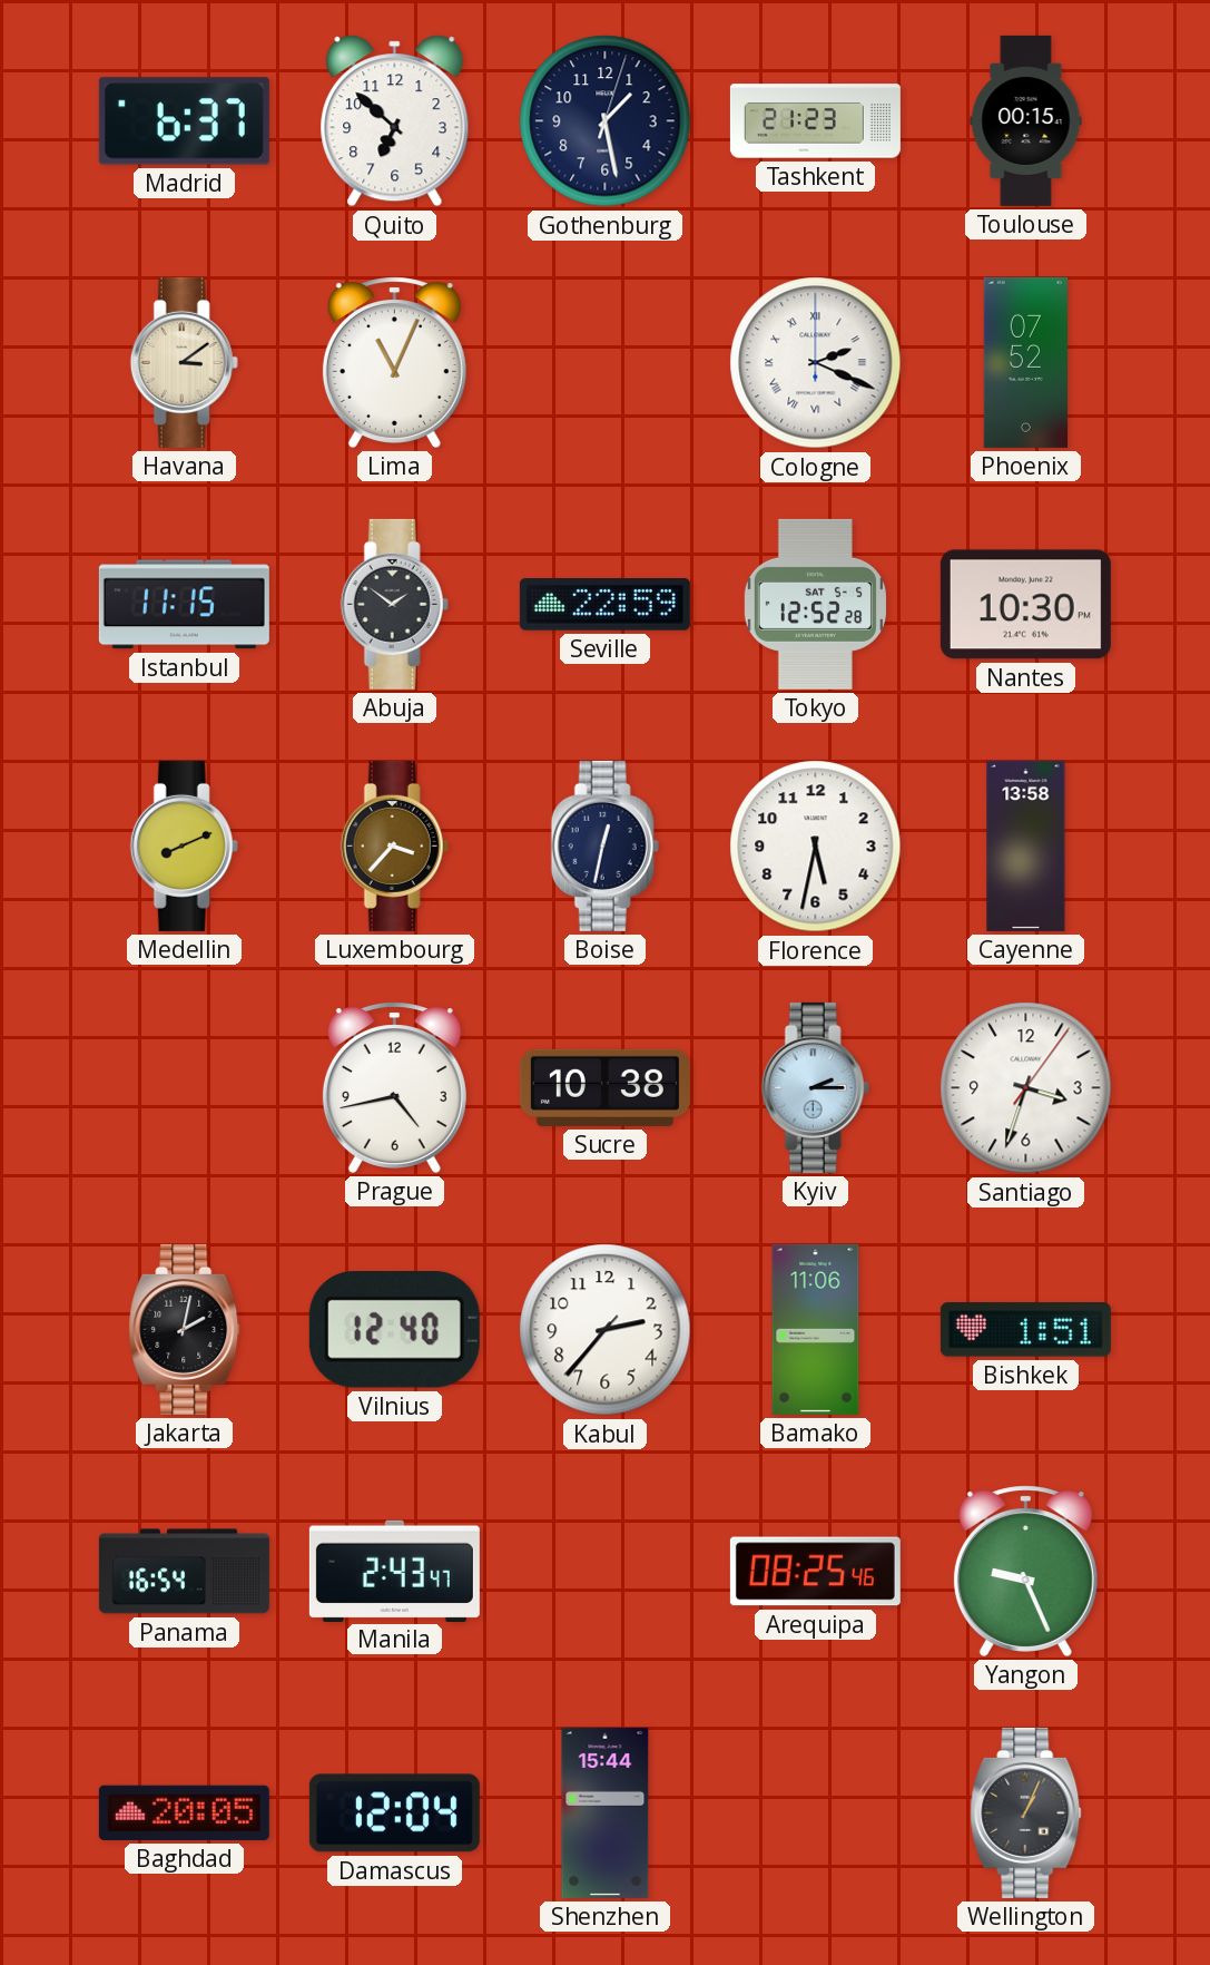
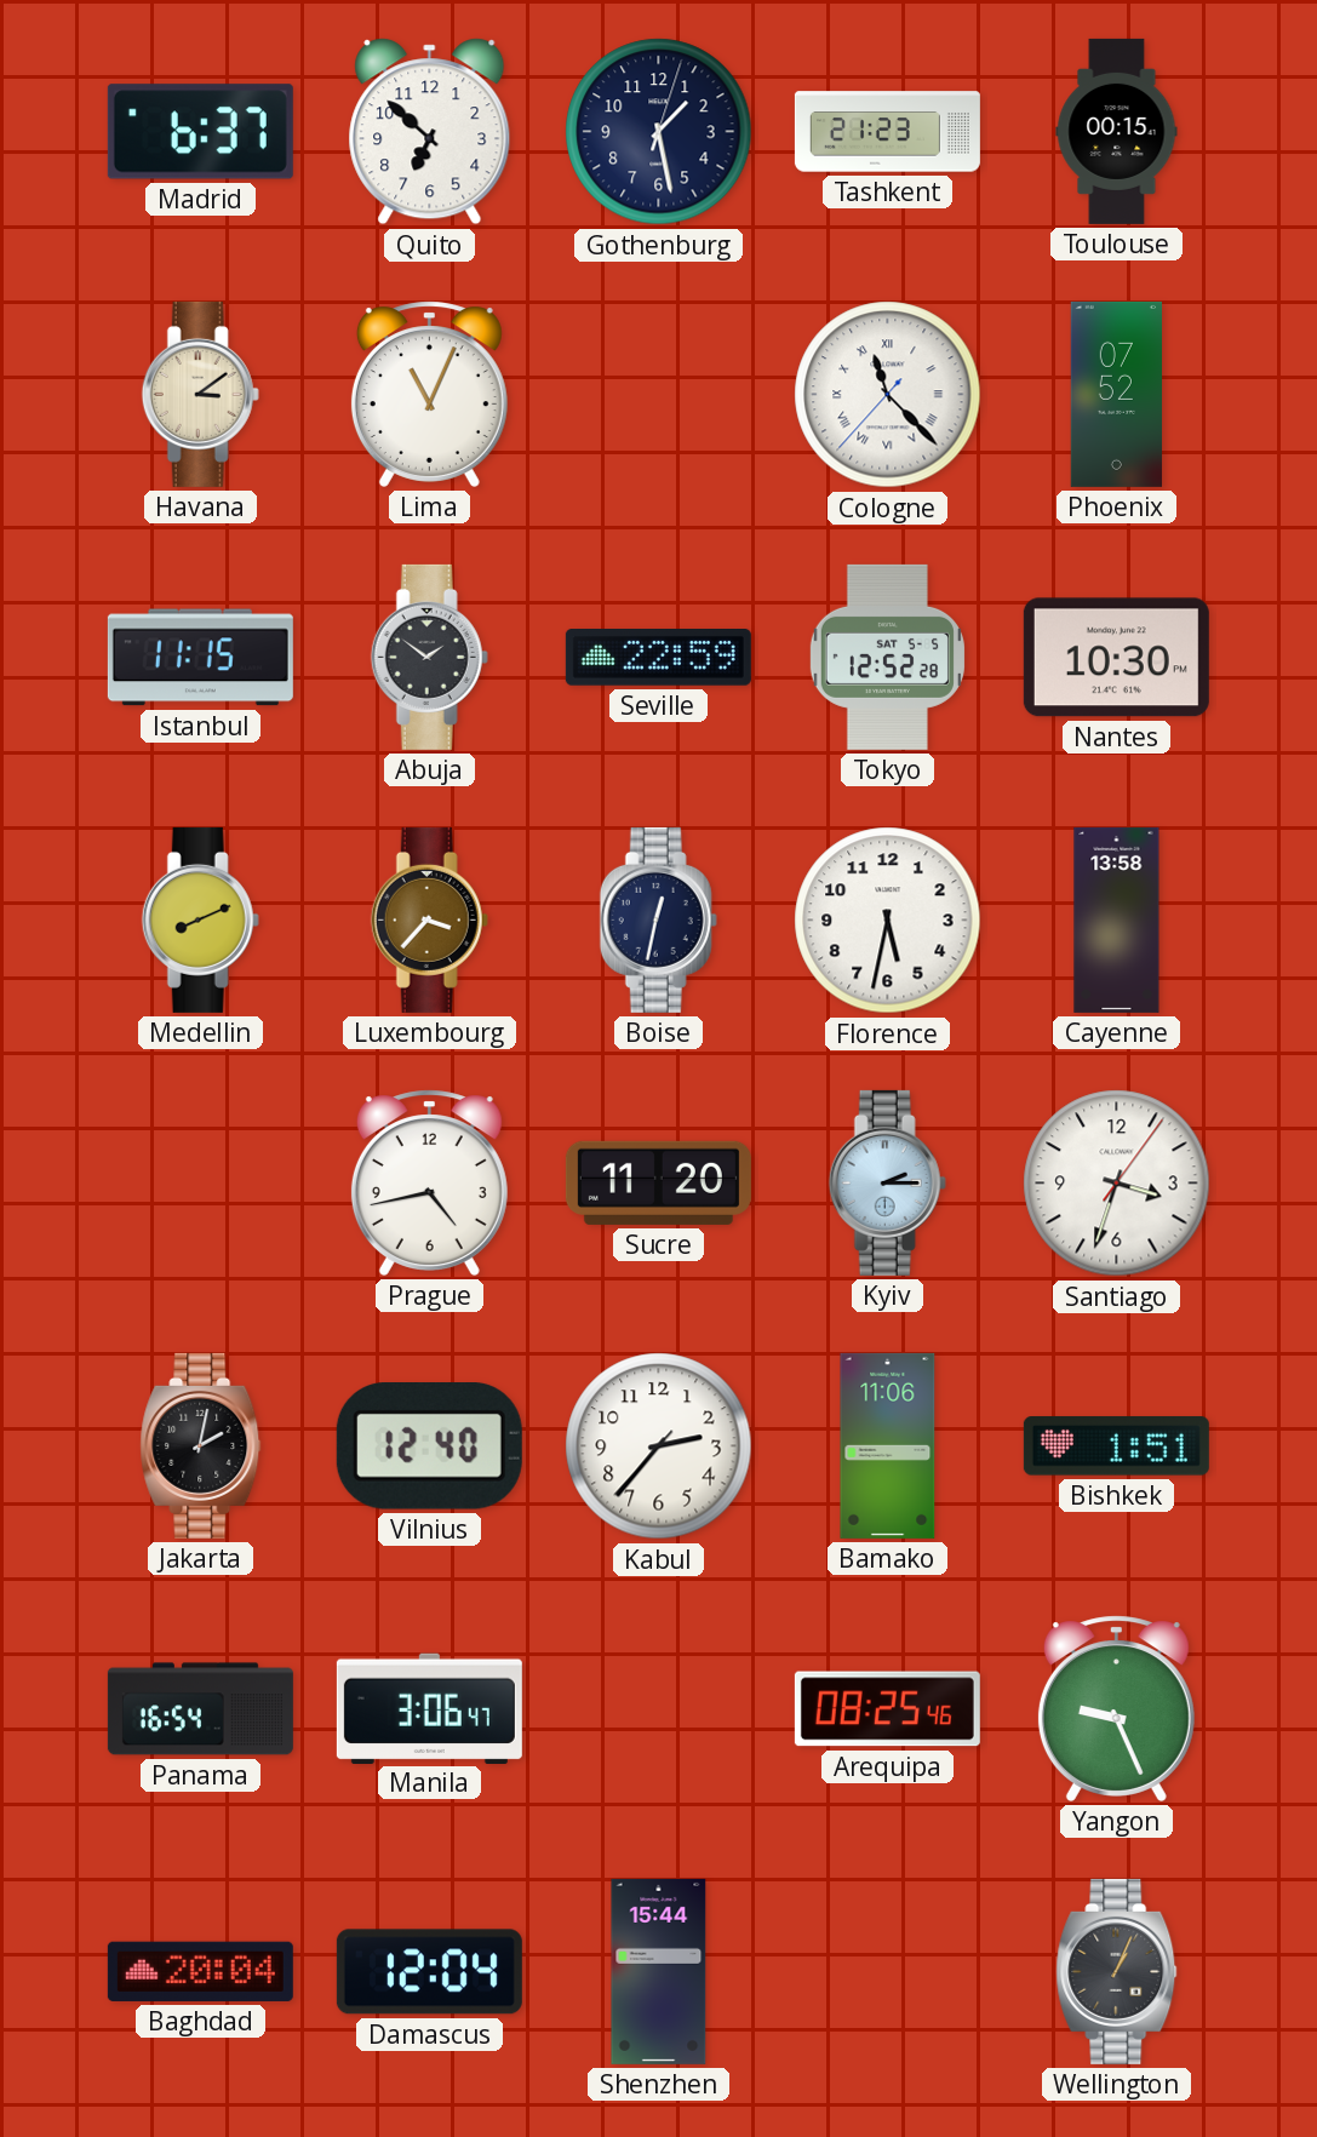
Cologne: 2:19 -> 11:22 (888, 395)
Sucre: 10:38 -> 11:20 (658, 1182)
Manila: 2:43 -> 3:06 (429, 1708)
Baghdad: 20:05 -> 20:04 (200, 1971)
